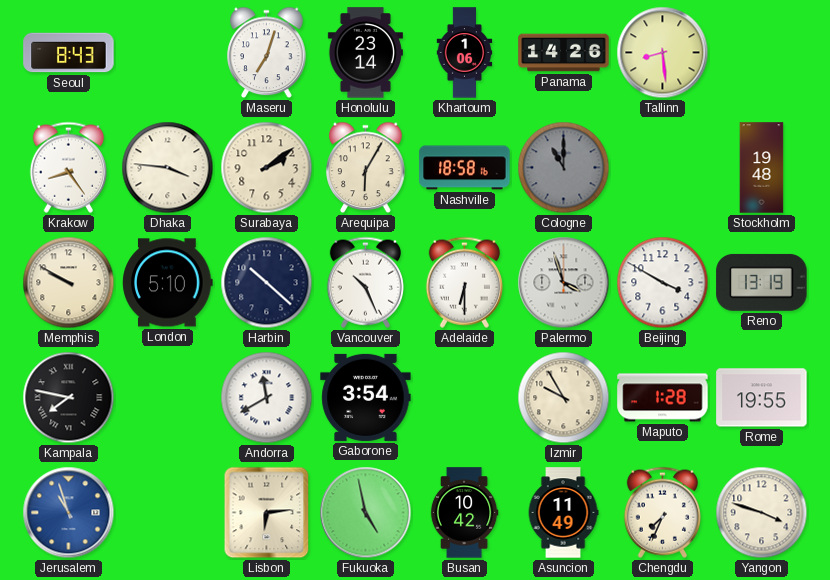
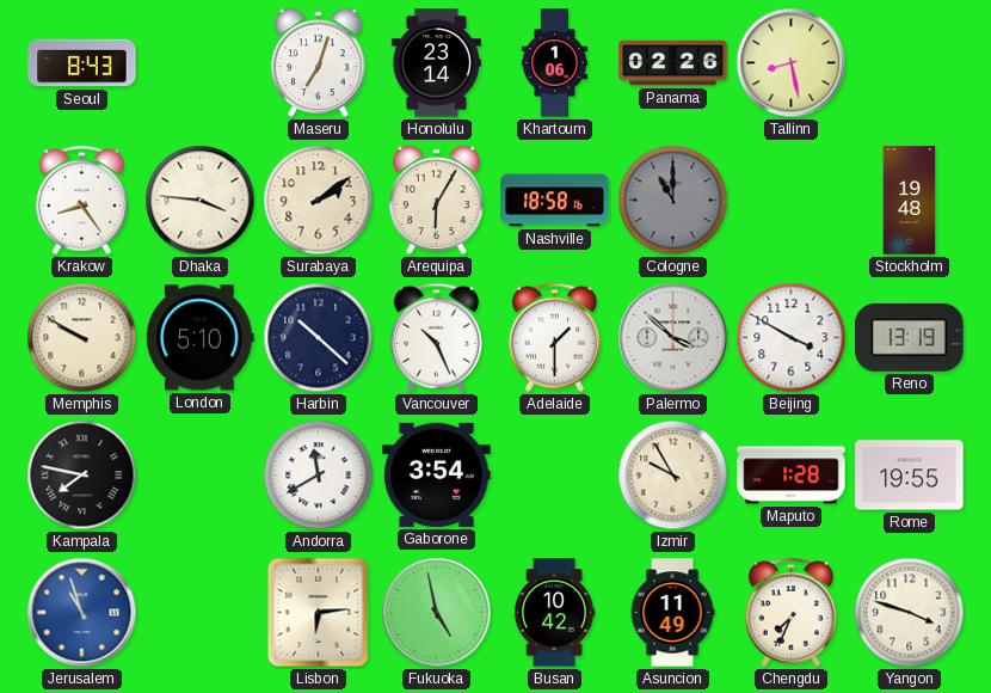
Panama: 14:26 -> 02:26 (673, 63)
Tallinn: 8:29 -> 8:28 (792, 63)
Adelaide: 6:30 -> 1:30 (554, 337)
Palermo: 3:57 -> 3:52 (673, 338)
